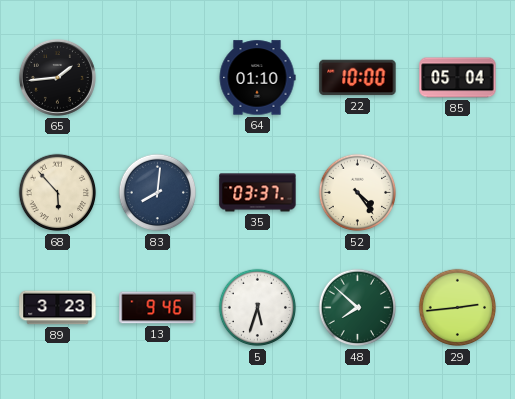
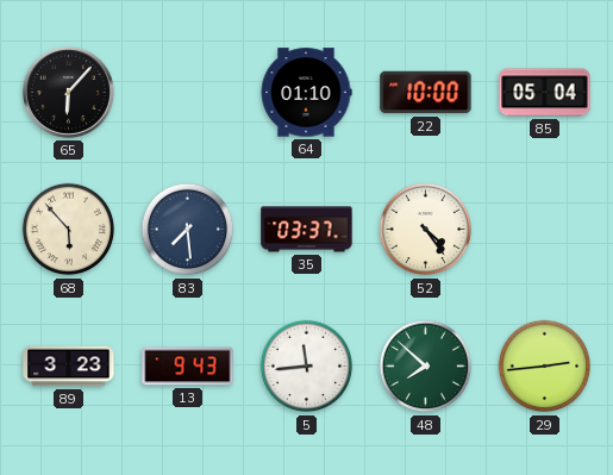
65: 1:44 -> 6:07 (68, 92)
83: 8:01 -> 7:29 (188, 230)
13: 9:46 -> 9:43 (188, 367)
5: 5:33 -> 11:44 (307, 367)
